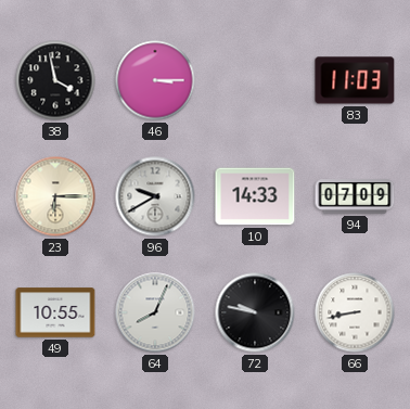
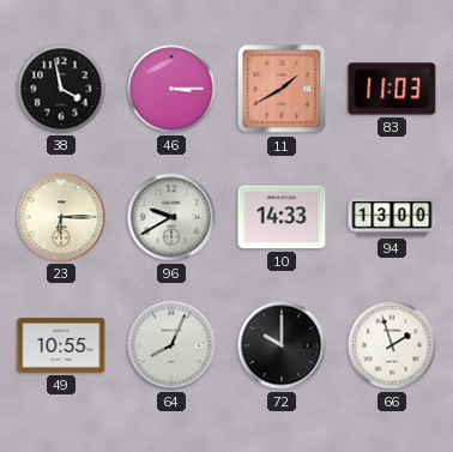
11: none -> 1:40 (282, 89)
94: 07:09 -> 13:00 (392, 217)
72: 9:47 -> 10:00 (282, 345)
66: 8:43 -> 1:57 (392, 345)
